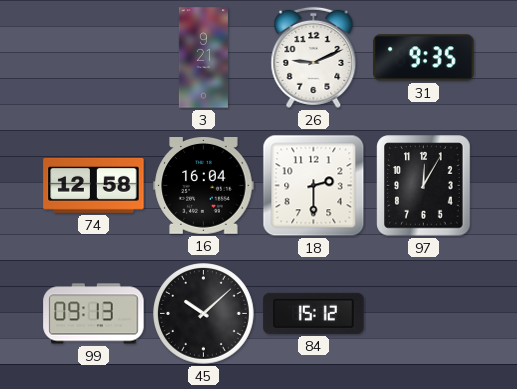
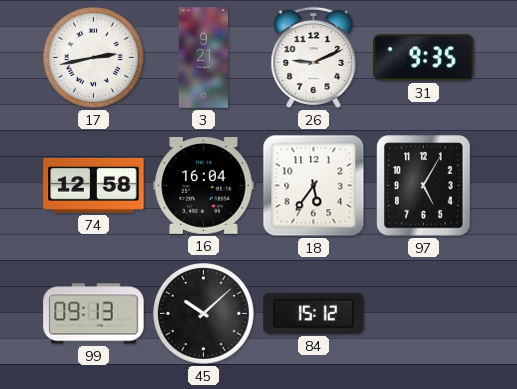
17: none -> 2:43 (94, 58)
18: 2:30 -> 5:36 (314, 186)
97: 12:05 -> 5:05 (424, 186)
